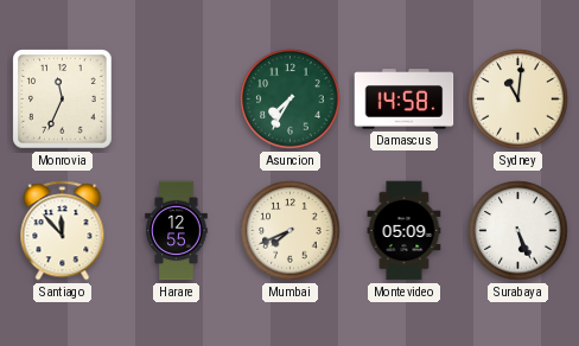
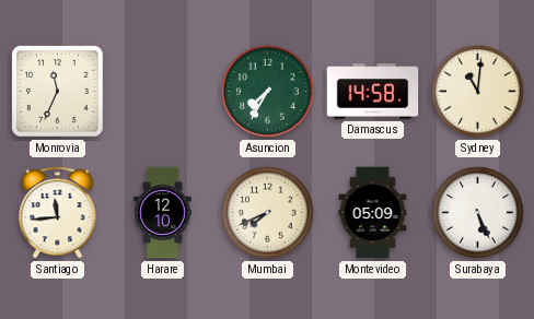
Santiago: 11:53 -> 11:44 (58, 213)
Harare: 12:55 -> 12:10 (163, 213)
